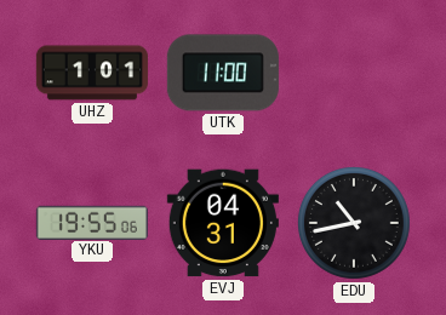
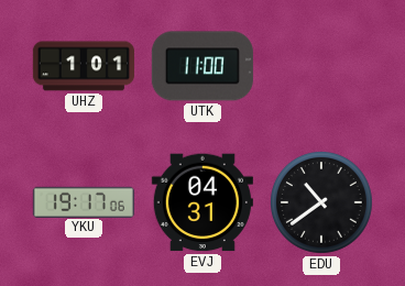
YKU: 19:55 -> 19:17 (84, 201)
EDU: 10:43 -> 10:39 (321, 202)
